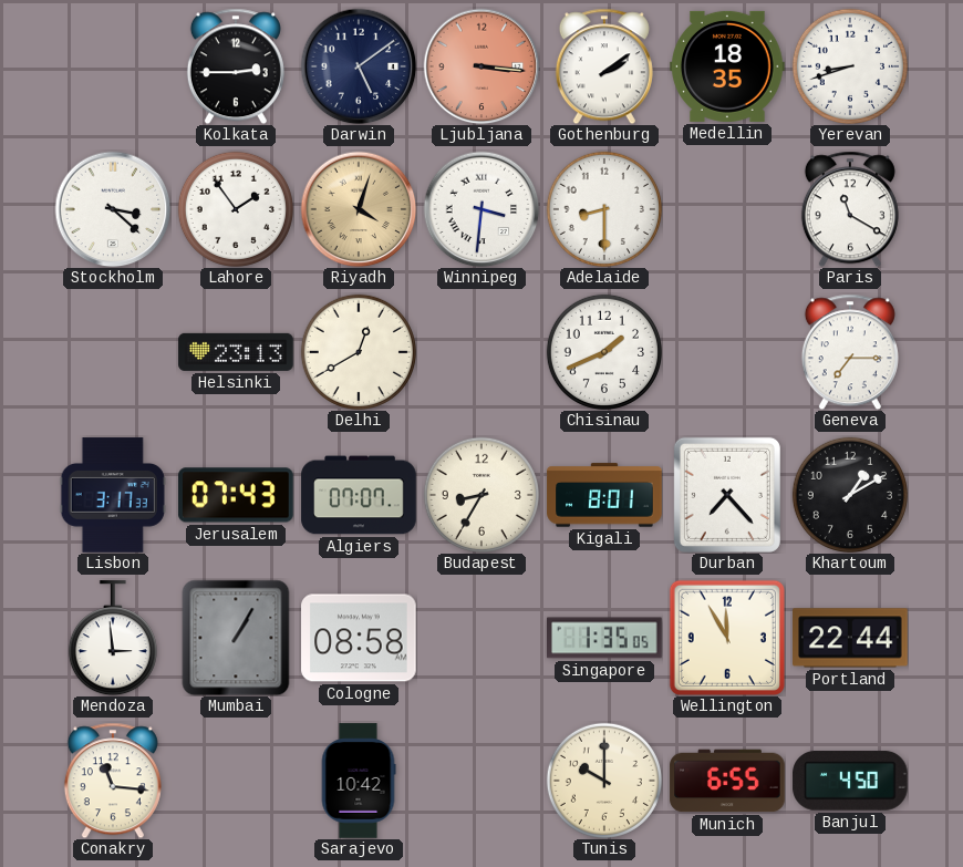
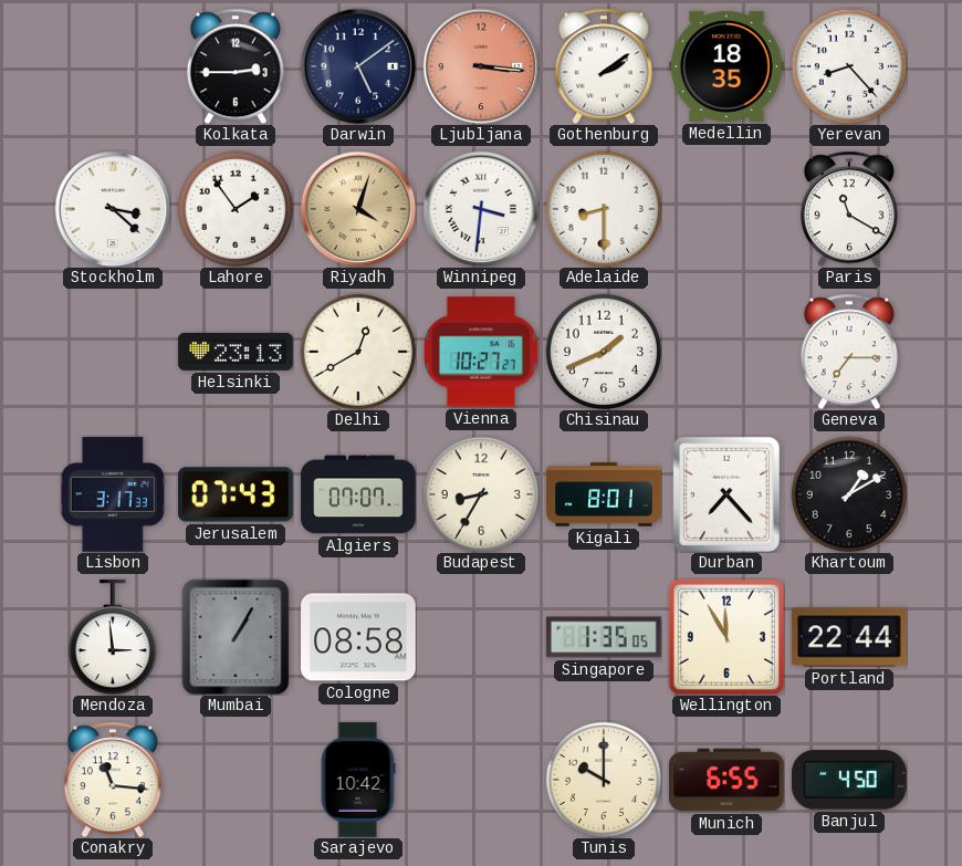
Yerevan: 8:42 -> 8:23 (849, 66)
Vienna: none -> 10:27 (481, 352)
